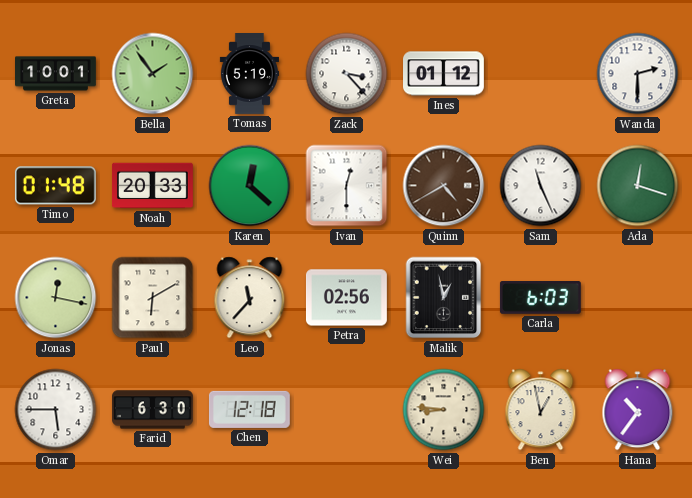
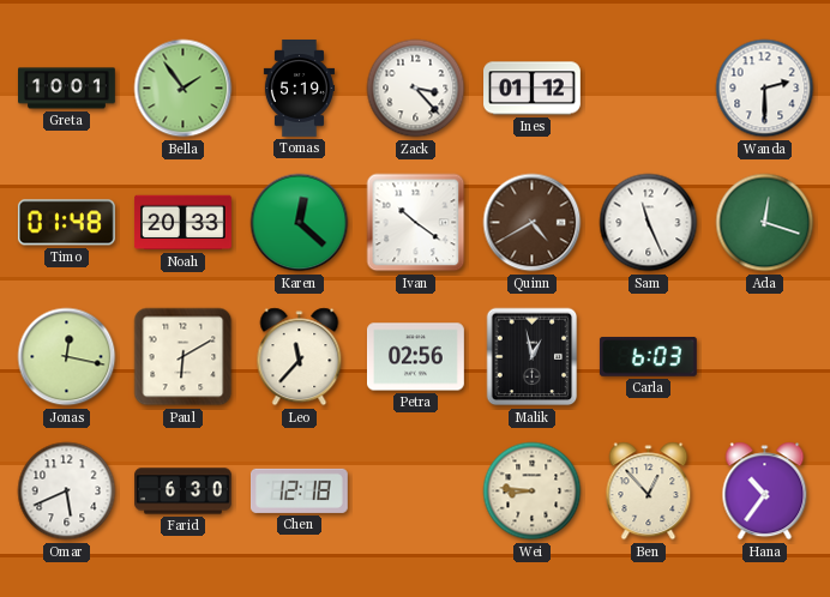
Ivan: 12:30 -> 10:21 (416, 223)
Omar: 5:45 -> 5:41 (67, 492)
Ben: 12:58 -> 12:53 (649, 492)
